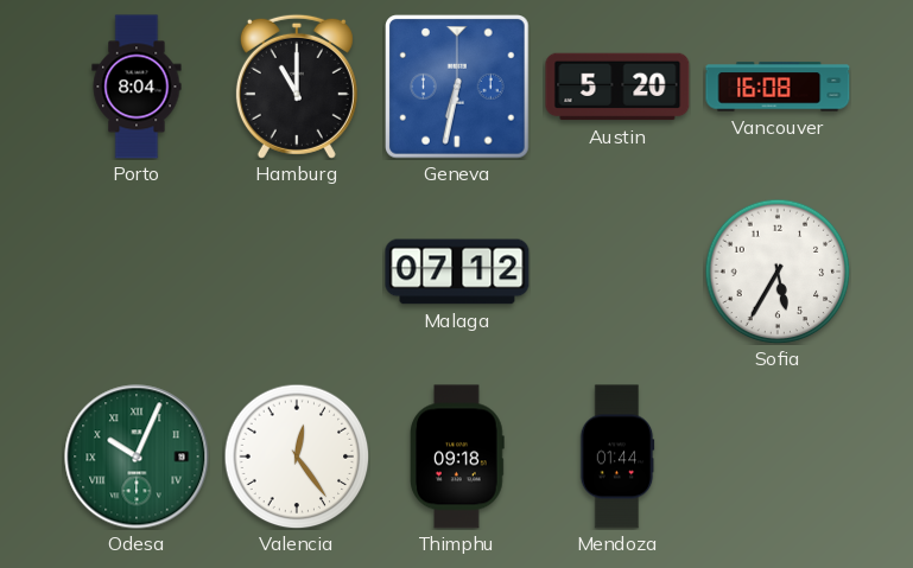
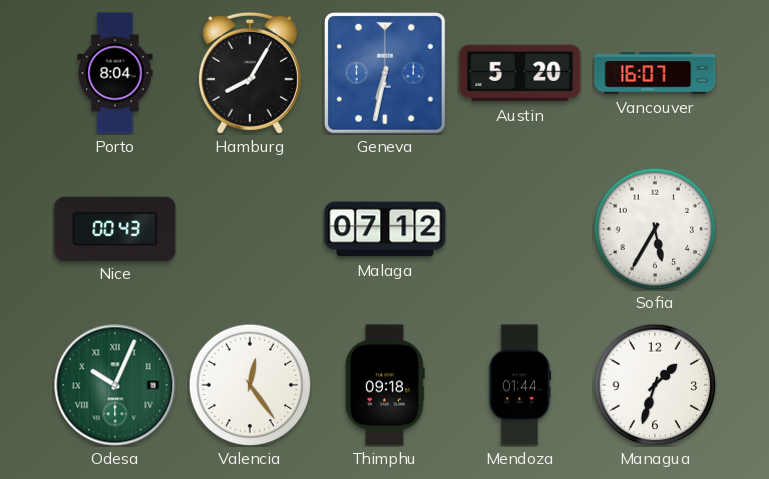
Hamburg: 11:00 -> 8:05 (250, 73)
Vancouver: 16:08 -> 16:07 (655, 73)
Nice: none -> 00:43 (115, 228)
Managua: none -> 1:33 (655, 385)
